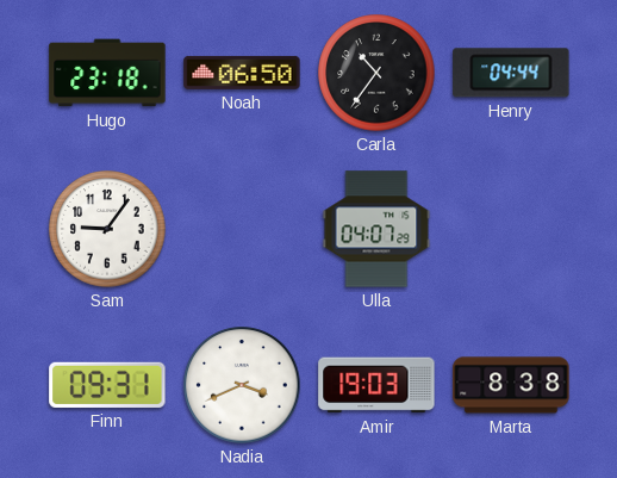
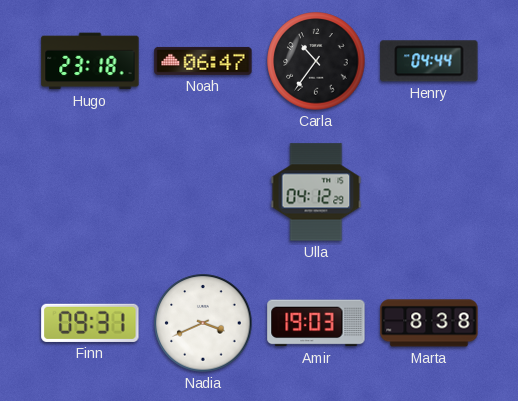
Noah: 06:50 -> 06:47 (203, 61)
Sam: 9:06 -> none (107, 229)
Ulla: 04:07 -> 04:12 (316, 192)
